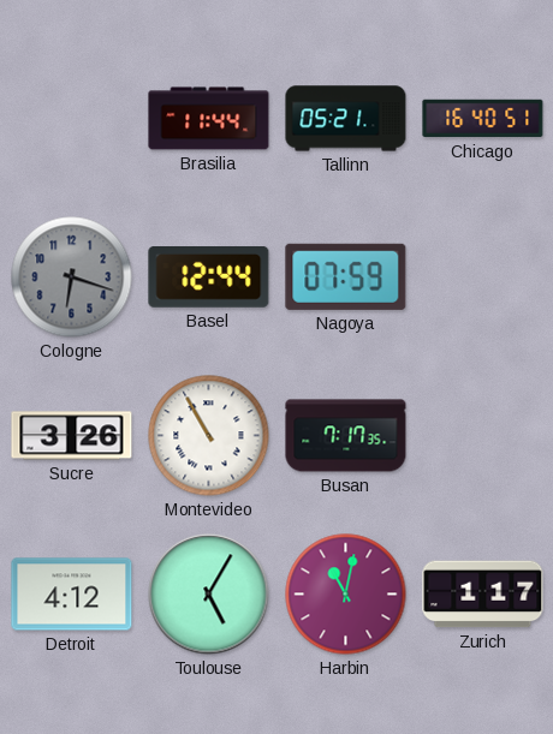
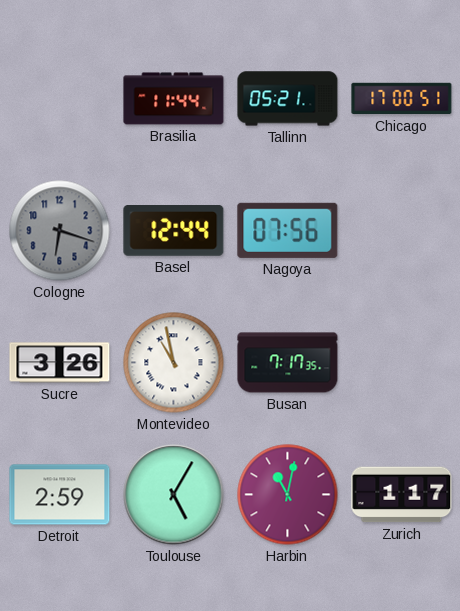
Chicago: 16:40 -> 17:00 (402, 99)
Nagoya: 07:59 -> 07:56 (288, 230)
Montevideo: 10:55 -> 10:58 (174, 363)
Detroit: 4:12 -> 2:59 (60, 495)
